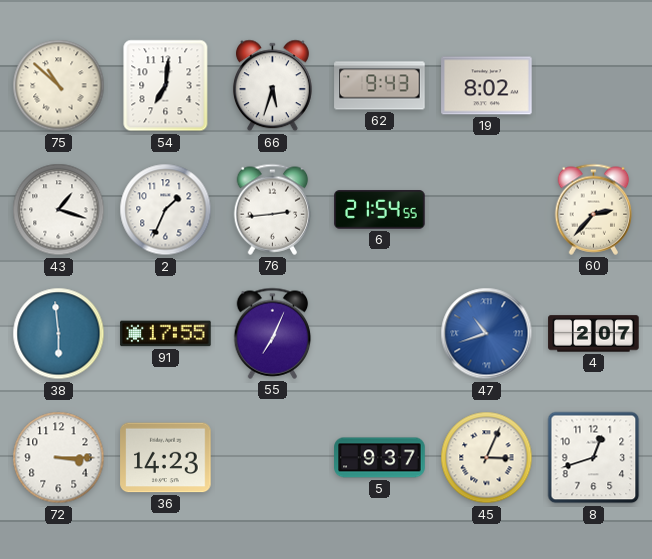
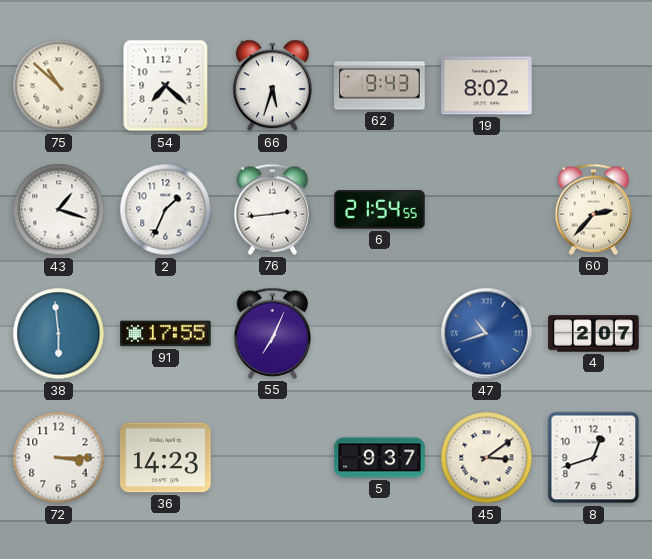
54: 7:01 -> 7:22 (166, 86)
45: 3:04 -> 3:09 (487, 458)
